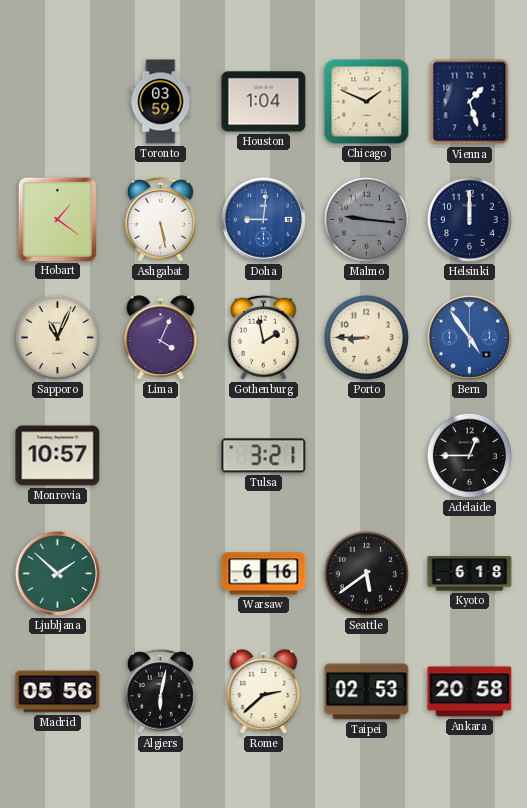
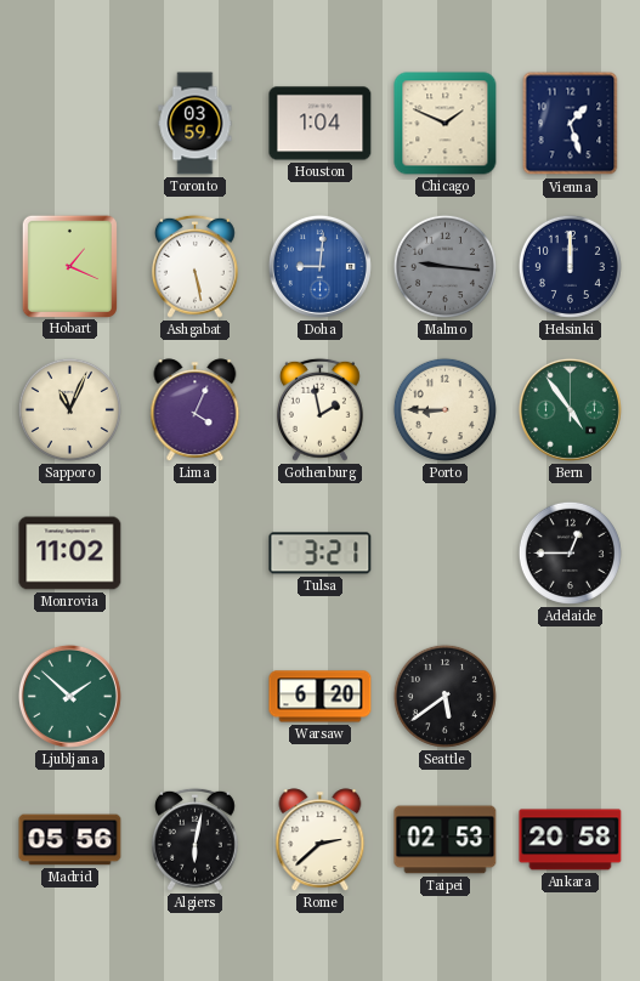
Hobart: 1:21 -> 1:19 (69, 266)
Bern dial: blue -> green (570, 409)
Monrovia: 10:57 -> 11:02 (70, 554)
Warsaw: 6:16 -> 6:20 (321, 697)
Kyoto: 6:18 -> none (470, 574)
